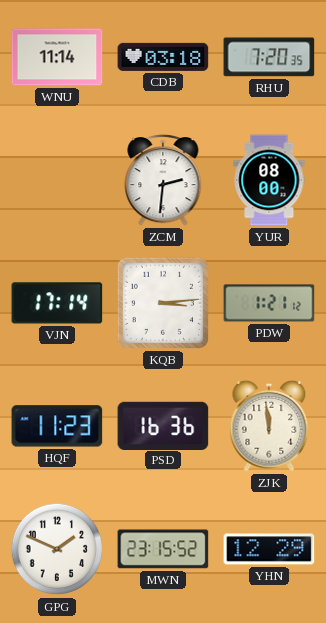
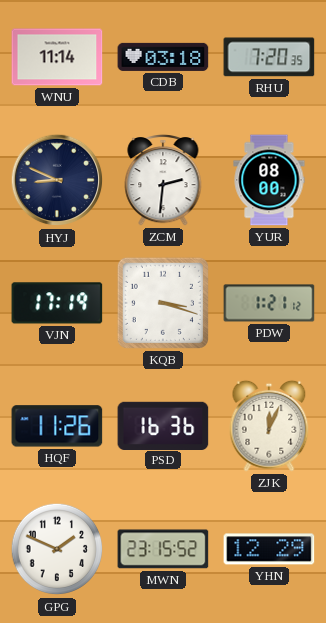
HYJ: none -> 8:49 (57, 180)
VJN: 17:14 -> 17:19 (57, 303)
KQB: 3:14 -> 3:18 (163, 303)
HQF: 11:23 -> 11:26 (57, 426)
ZJK: 11:59 -> 12:04 (269, 426)
